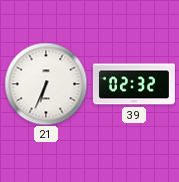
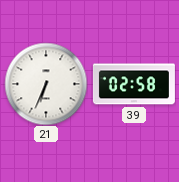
39: 02:32 -> 02:58 (134, 84)
